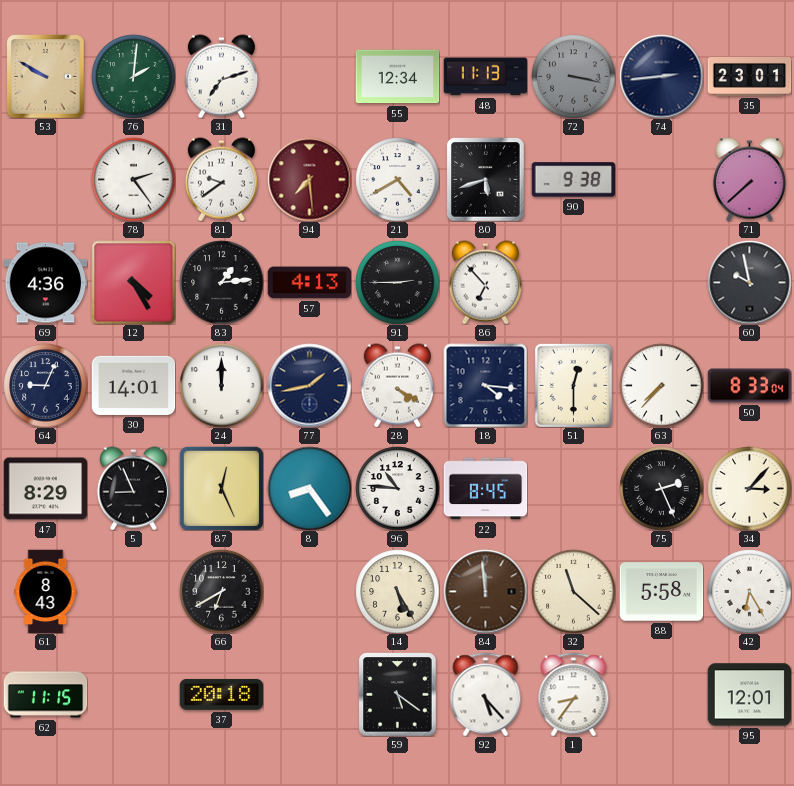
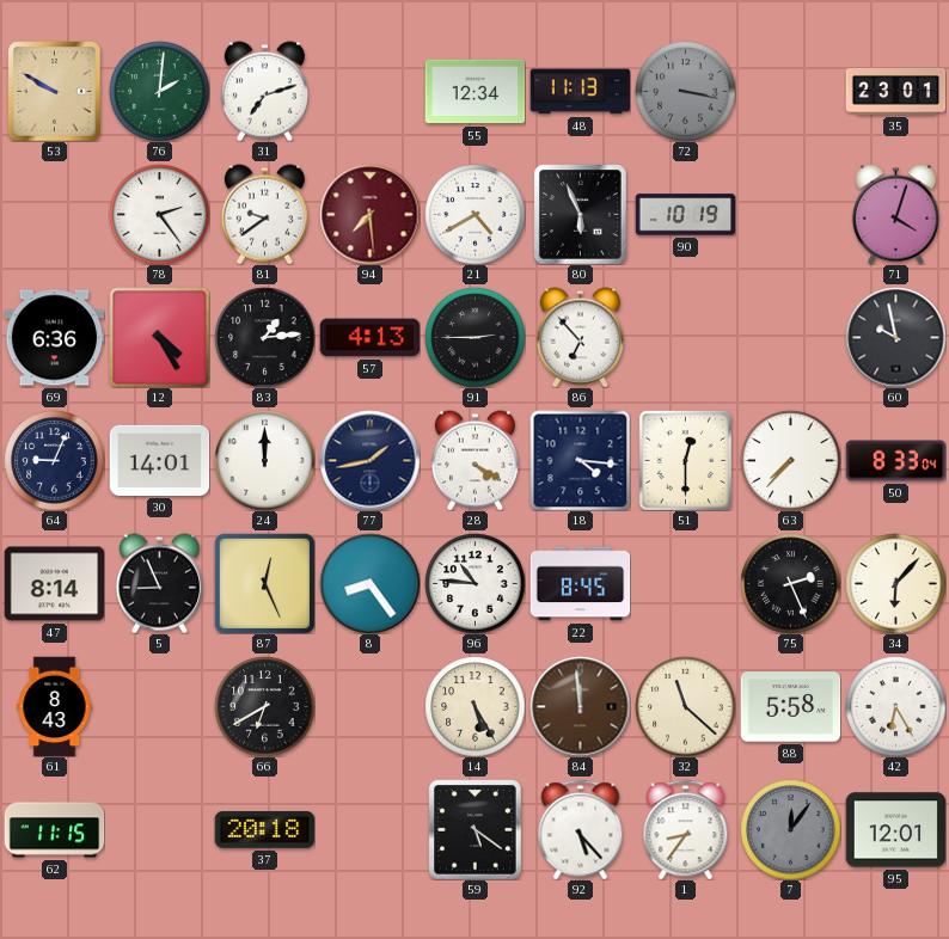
74: 2:44 -> none (661, 76)
80: 5:42 -> 5:56 (581, 214)
90: 9:38 -> 10:19 (685, 215)
71: 7:38 -> 4:03 (895, 214)
69: 4:36 -> 6:36 (54, 338)
47: 8:29 -> 8:14 (54, 584)
34: 3:07 -> 6:07 (895, 583)
7: none -> 12:06 (790, 829)
